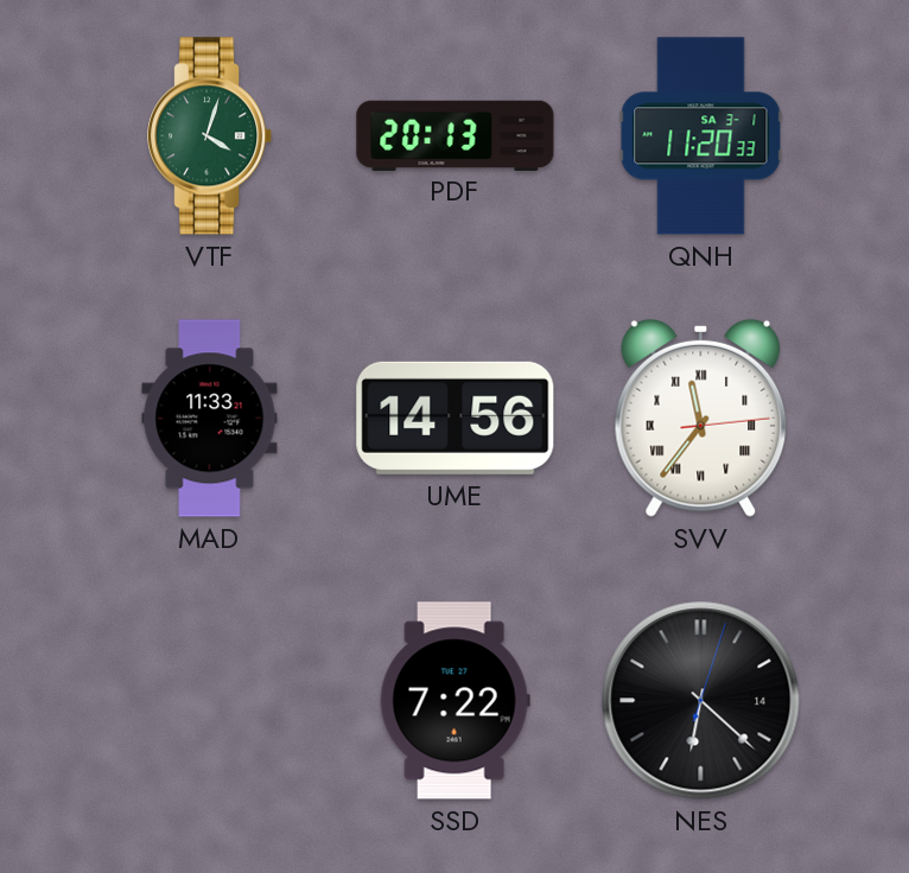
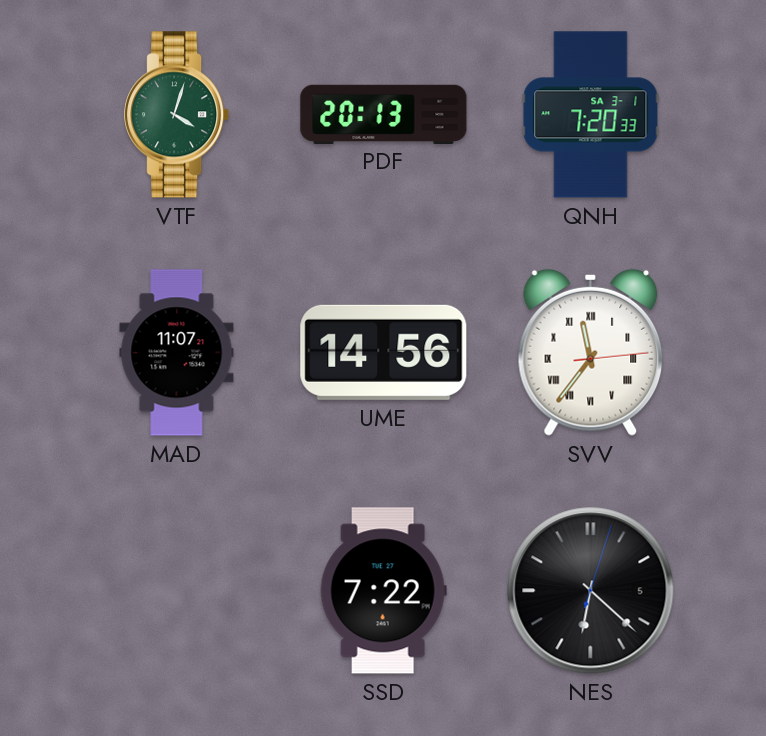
QNH: 11:20 -> 7:20 (591, 115)
MAD: 11:33 -> 11:07 (177, 353)
NES date: 14 -> 5 (591, 591)
